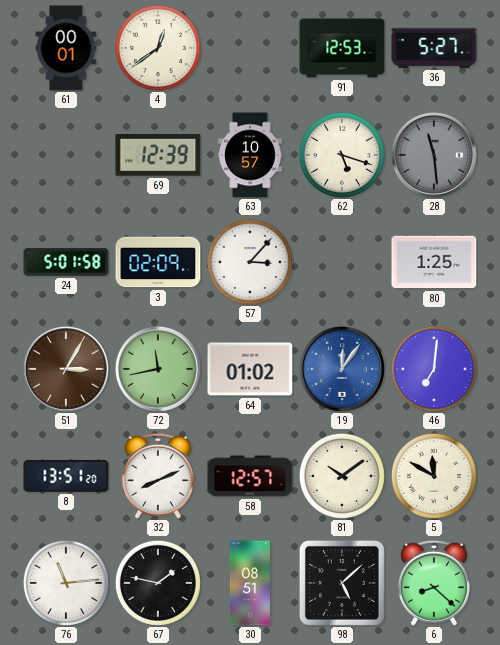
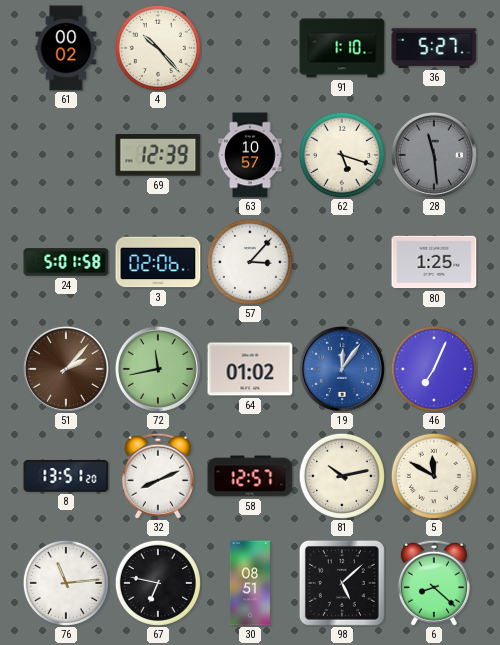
61: 00:01 -> 00:02 (66, 48)
4: 12:39 -> 10:23 (158, 48)
91: 12:53 -> 1:10 (342, 48)
3: 02:09 -> 02:06 (158, 262)
51: 3:05 -> 2:07 (66, 369)
46: 7:01 -> 7:04 (434, 369)
81: 10:09 -> 10:13 (342, 476)
67: 1:47 -> 6:47 (158, 583)
